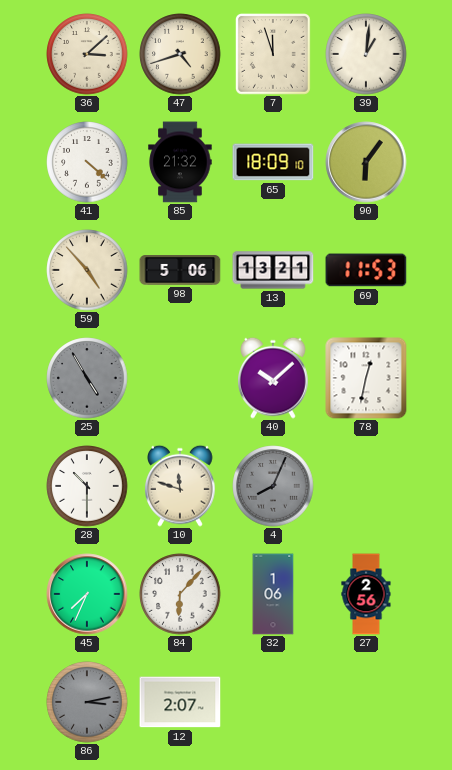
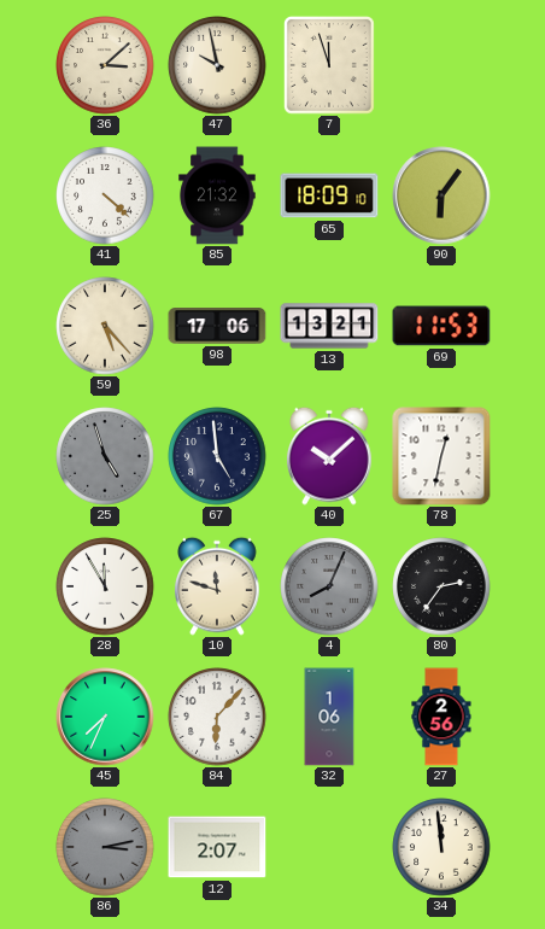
47: 4:42 -> 9:58 (217, 65)
39: 1:01 -> none (366, 54)
59: 4:53 -> 5:23 (105, 326)
98: 5:06 -> 17:06 (217, 326)
25: 4:55 -> 4:57 (105, 456)
67: none -> 4:59 (217, 456)
28: 10:30 -> 11:55 (105, 586)
80: none -> 2:36 (441, 586)
34: none -> 11:59 (441, 847)
